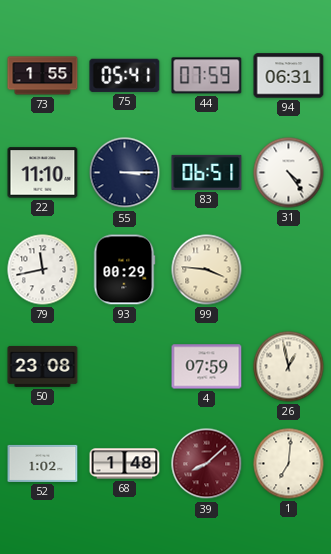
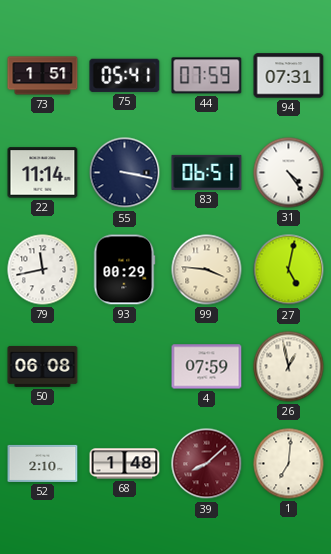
73: 1:55 -> 1:51 (43, 76)
94: 06:31 -> 07:31 (289, 76)
22: 11:10 -> 11:14 (43, 173)
55: 3:15 -> 3:17 (125, 173)
27: none -> 5:02 (289, 270)
50: 23:08 -> 06:08 (43, 366)
52: 1:02 -> 2:10 (43, 463)
